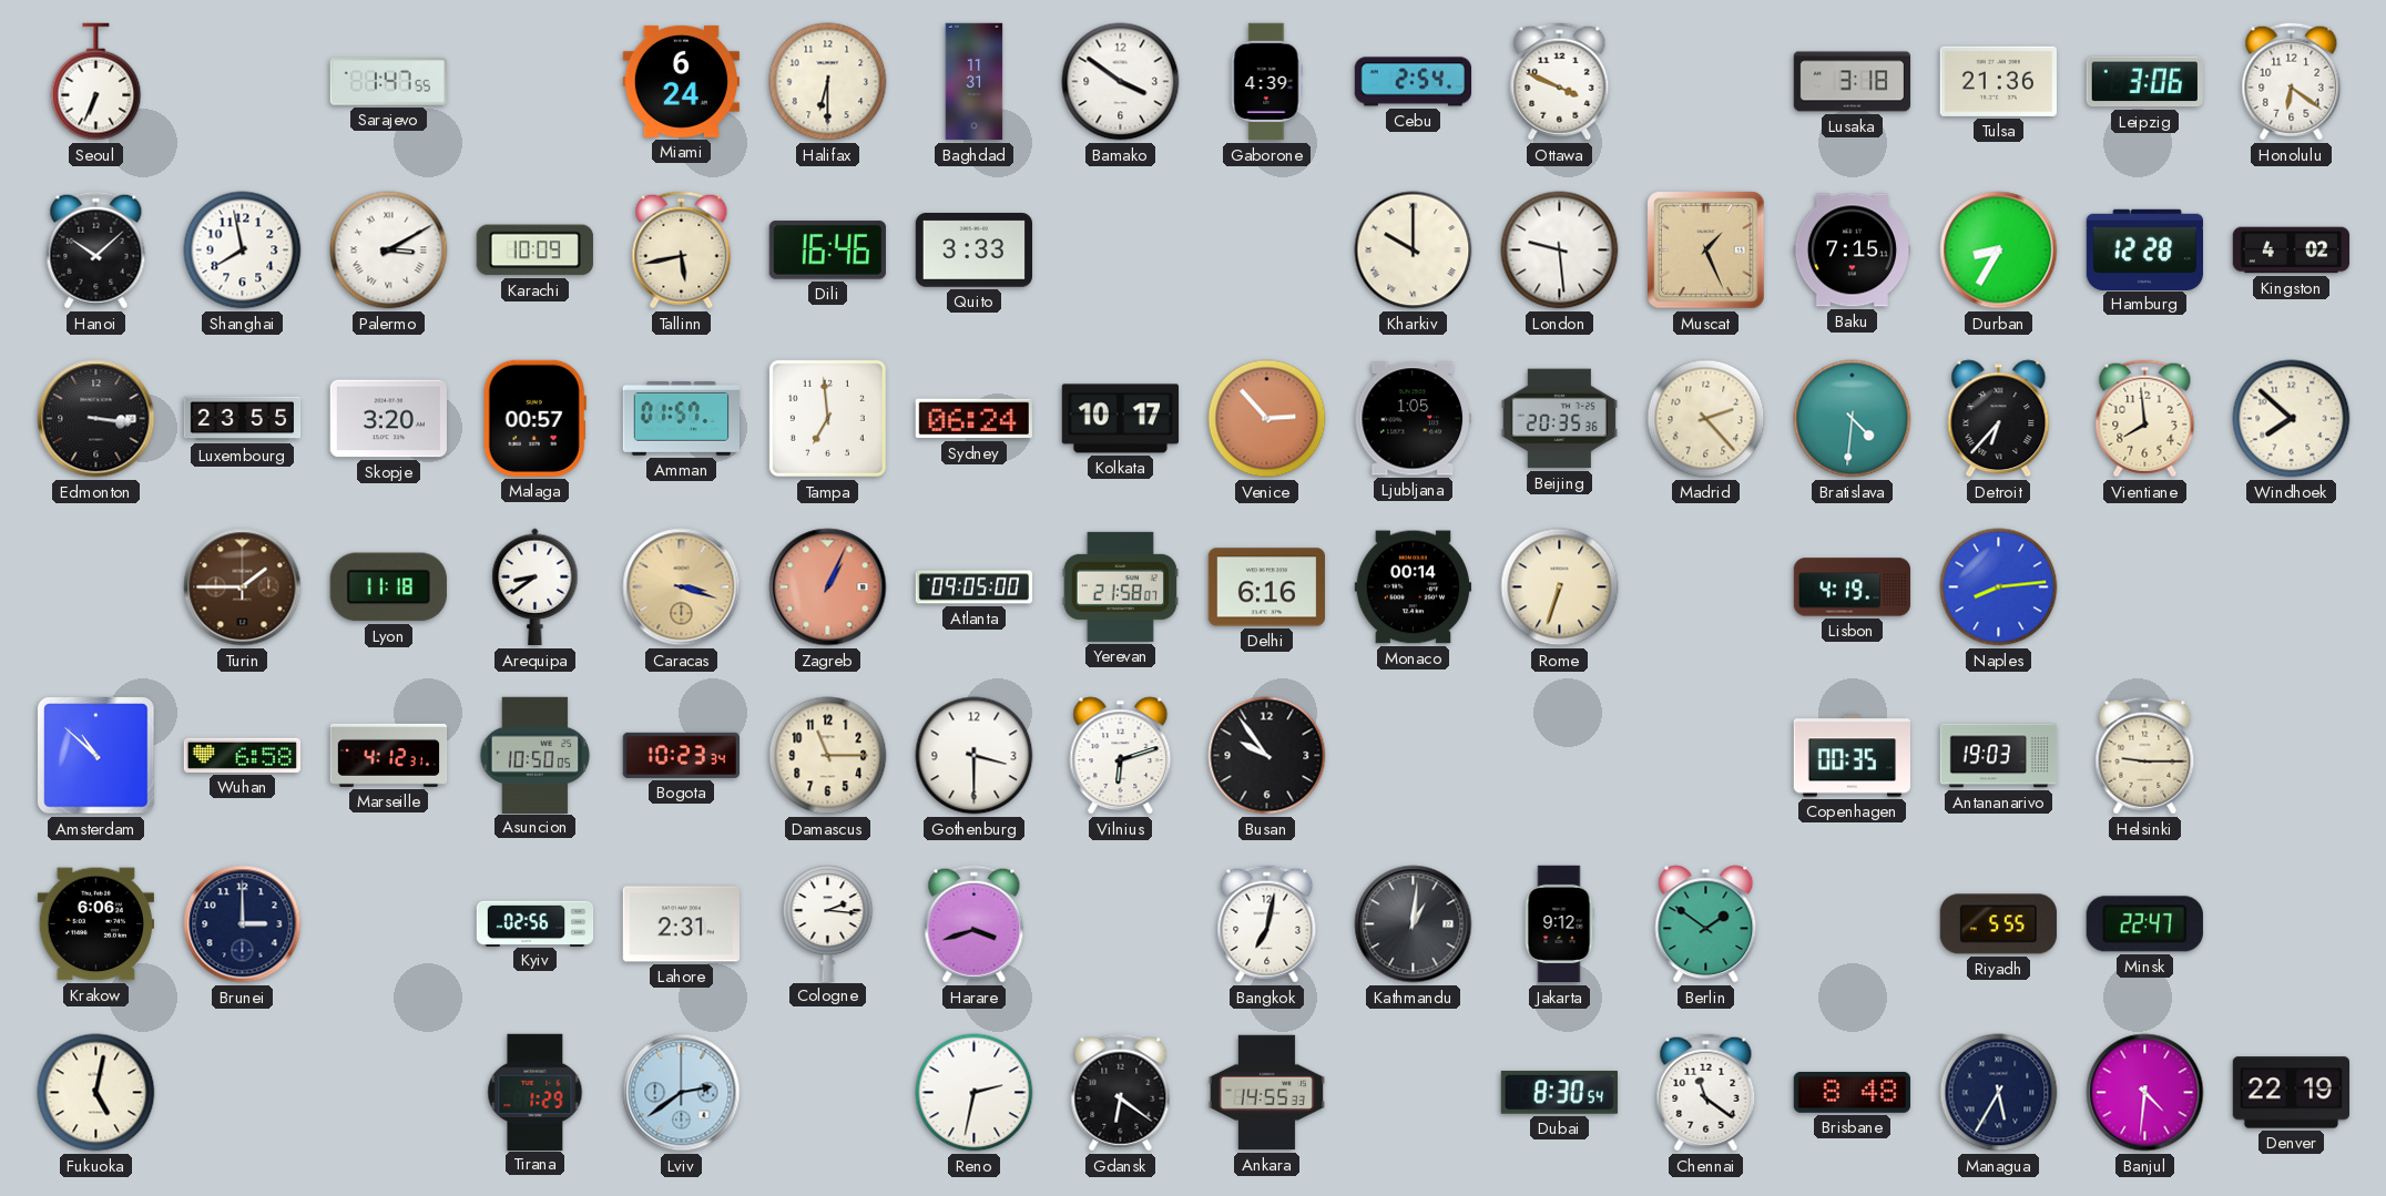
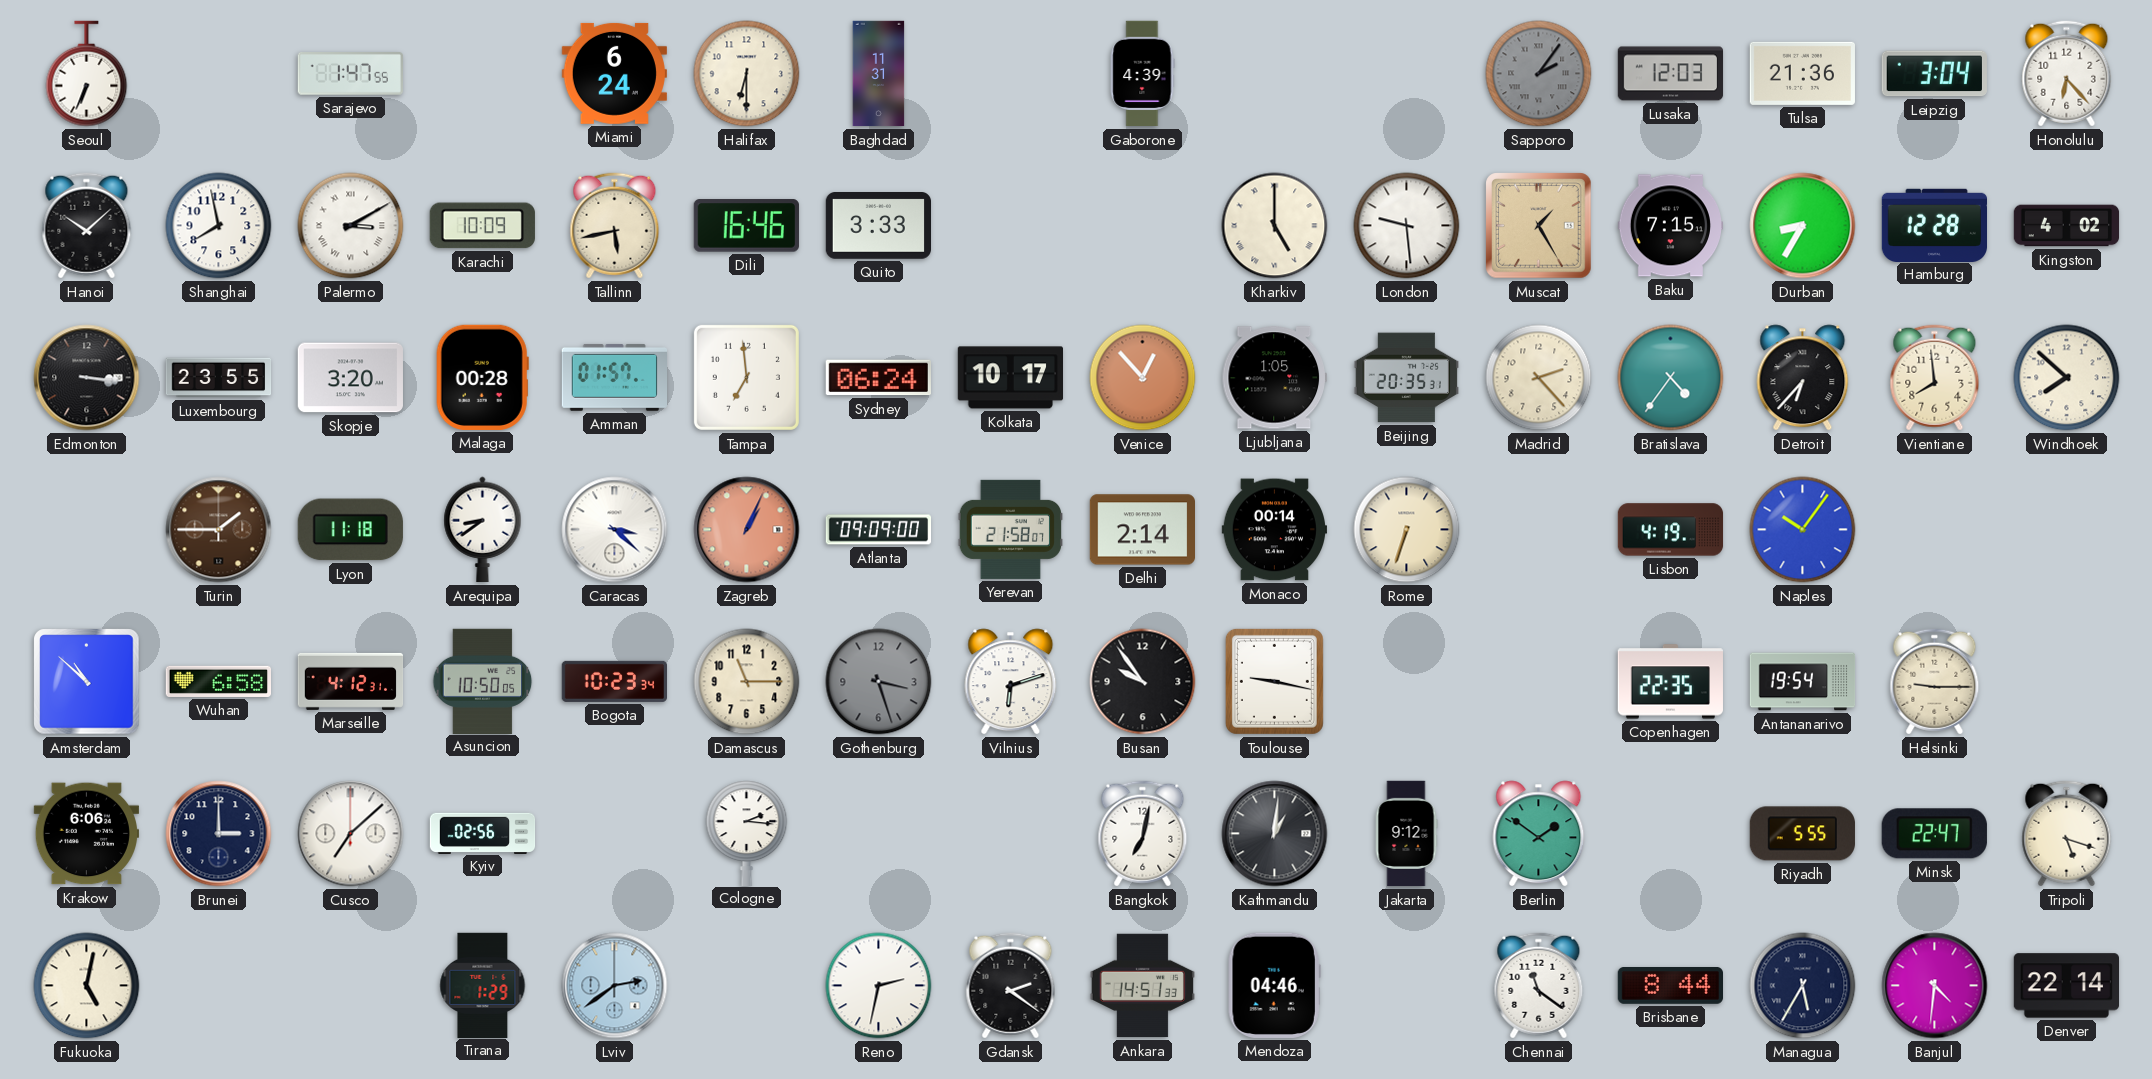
Bamako: 3:51 -> none (1121, 82)
Cebu: 2:54 -> none (1413, 82)
Ottawa: 3:49 -> none (1560, 82)
Sapporo: none -> 2:06 (1539, 74)
Lusaka: 3:18 -> 12:03 (1671, 74)
Leipzig: 3:06 -> 3:04 (1934, 74)
Honolulu: 6:21 -> 6:23 (2067, 74)
Kharkiv: 10:00 -> 5:00 (1275, 226)
Muscat: 1:26 -> 1:25 (1539, 226)
Malaga: 00:57 -> 00:28 (482, 377)
Venice: 2:53 -> 12:53 (1143, 378)
Beijing: 20:35:36 -> 20:35:31 (1406, 378)
Bratislava: 4:31 -> 4:36 (1671, 378)
Caracas: 3:18 -> 3:22 (615, 530)
Caracas dial: champagne -> white (615, 530)
Atlanta: 09:05 -> 09:09 (879, 530)
Delhi: 6:16 -> 2:14 (1142, 530)
Naples: 8:14 -> 10:06 (1803, 530)
Gothenburg: 3:30 -> 3:27 (879, 682)
Gothenburg dial: white -> grey (879, 682)
Toulouse: none -> 9:17 (1274, 681)
Copenhagen: 00:35 -> 22:35 (1670, 682)
Antananarivo: 19:03 -> 19:54 (1803, 682)
Cusco: none -> 7:08 (351, 834)
Lahore: 2:31 -> none (681, 924)
Harare: 3:42 -> none (975, 924)
Tripoli: none -> 5:18 (2067, 834)
Gdansk: 6:21 -> 2:21 (1011, 986)
Ankara: 14:55 -> 14:51 (1142, 986)
Mendoza: none -> 04:46 (1274, 985)
Dubai: 8:30 -> none (1559, 1092)
Brisbane: 8:48 -> 8:44 (1670, 986)
Denver: 22:19 -> 22:14 (2066, 986)
